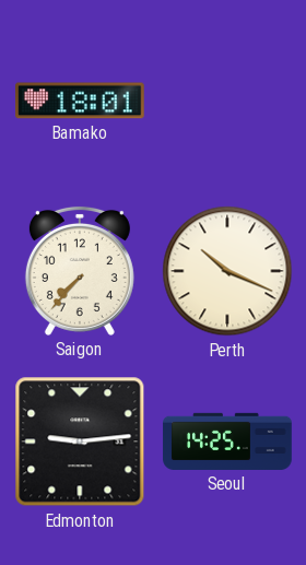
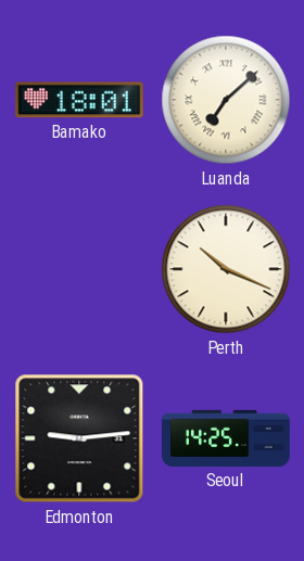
Luanda: none -> 7:08 (226, 100)
Saigon: 7:37 -> none (80, 271)
